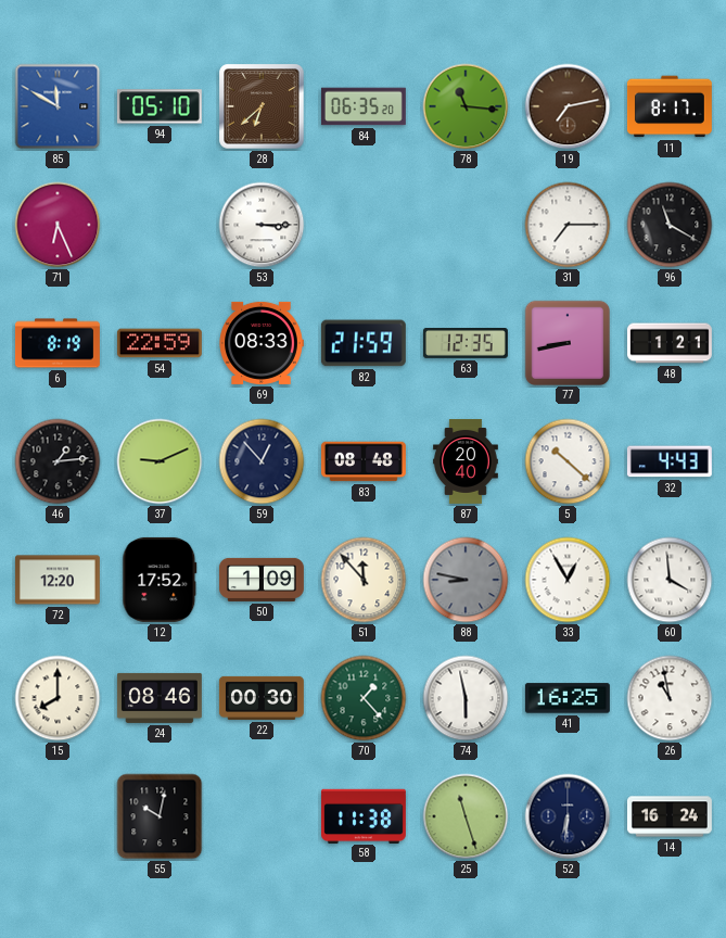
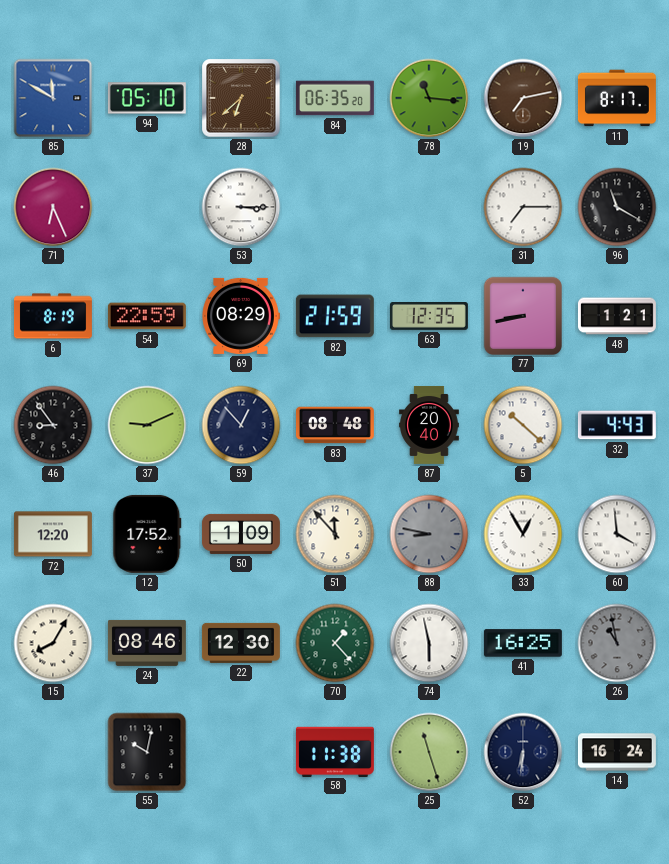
69: 08:33 -> 08:29 (241, 316)
46: 1:14 -> 8:54 (53, 425)
15: 8:00 -> 8:05 (53, 643)
22: 00:30 -> 12:30 (241, 643)
26 dial: white -> grey (617, 643)
